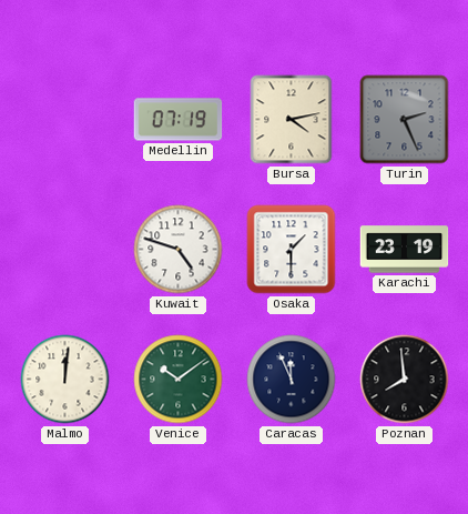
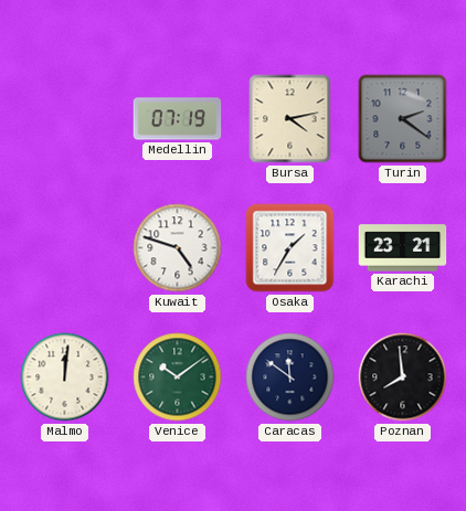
Turin: 2:26 -> 2:21 (403, 119)
Osaka: 1:30 -> 1:35 (290, 248)
Karachi: 23:19 -> 23:21 (403, 248)
Caracas: 11:56 -> 11:51 (290, 377)
